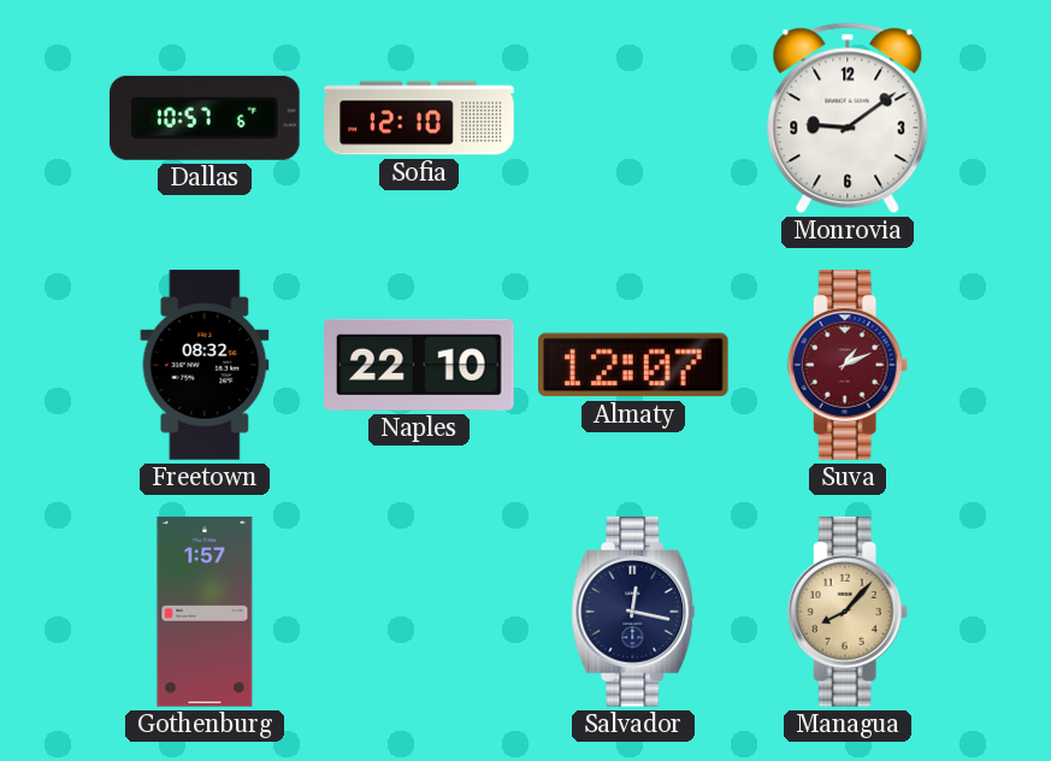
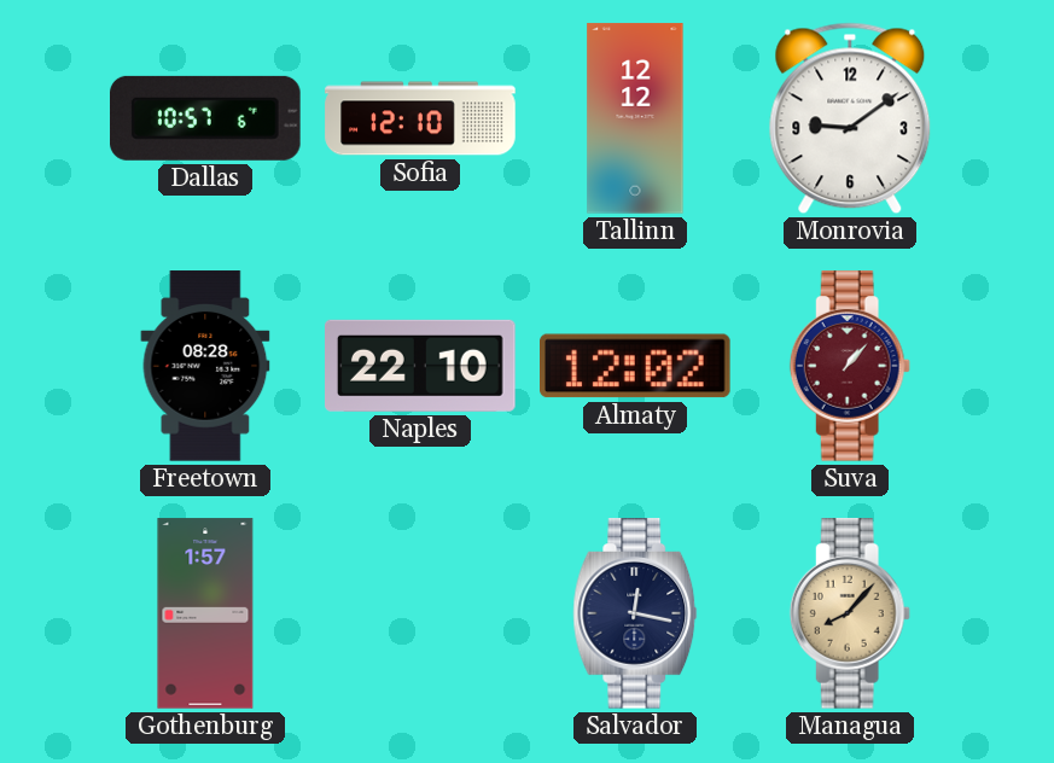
Tallinn: none -> 12:12 (635, 118)
Freetown: 08:32 -> 08:28 (205, 366)
Almaty: 12:07 -> 12:02 (636, 366)
Suva: 1:11 -> 1:07 (850, 366)
